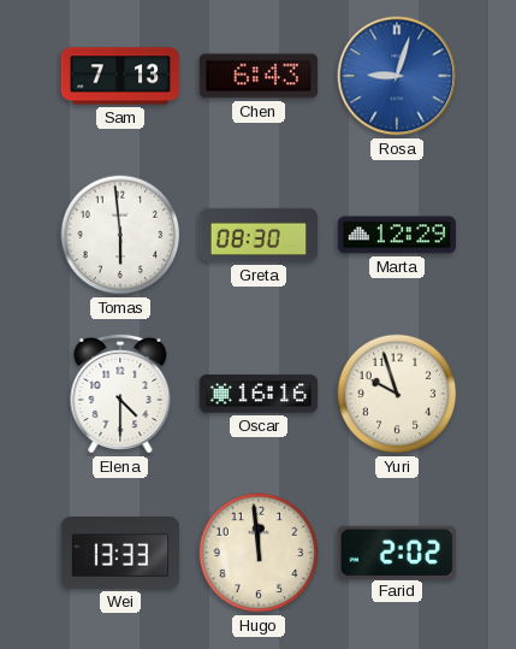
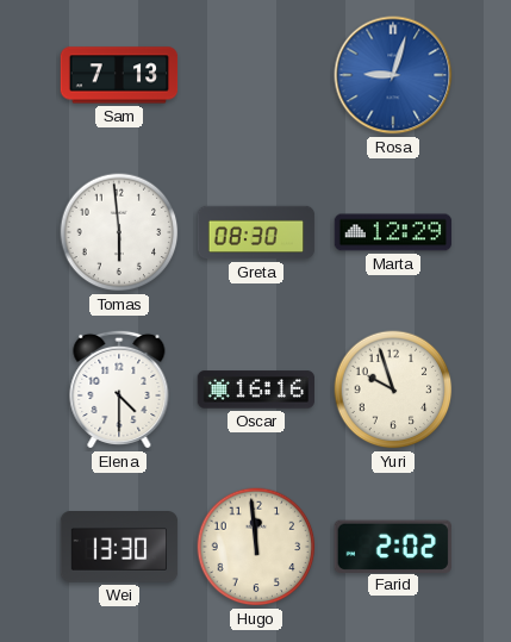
Chen: 6:43 -> none (257, 76)
Wei: 13:33 -> 13:30 (119, 548)
